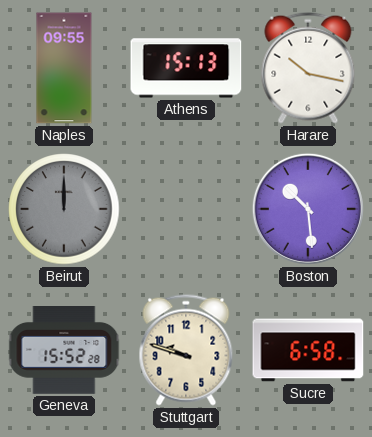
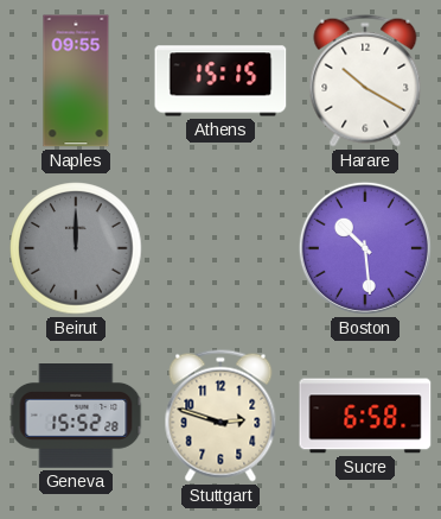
Athens: 15:13 -> 15:15 (220, 81)
Harare: 10:17 -> 10:20 (365, 81)
Stuttgart: 9:48 -> 2:48 (220, 416)
